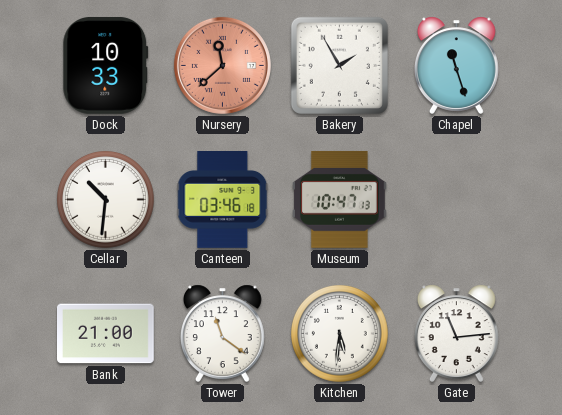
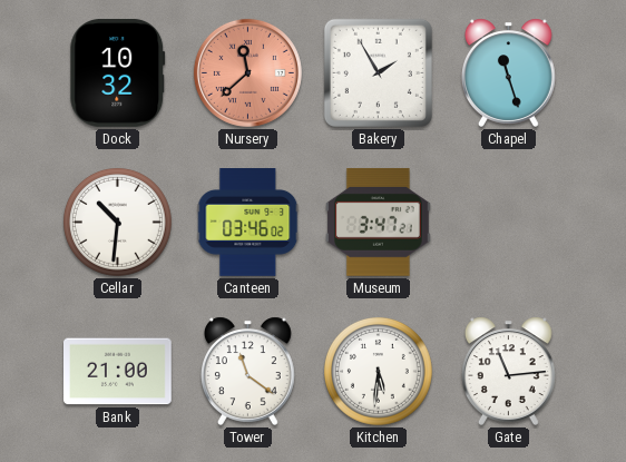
Dock: 10:33 -> 10:32 (118, 72)
Canteen: 03:46:18 -> 03:46:02 (248, 223)
Museum: 10:47 -> 3:47 (379, 222)
